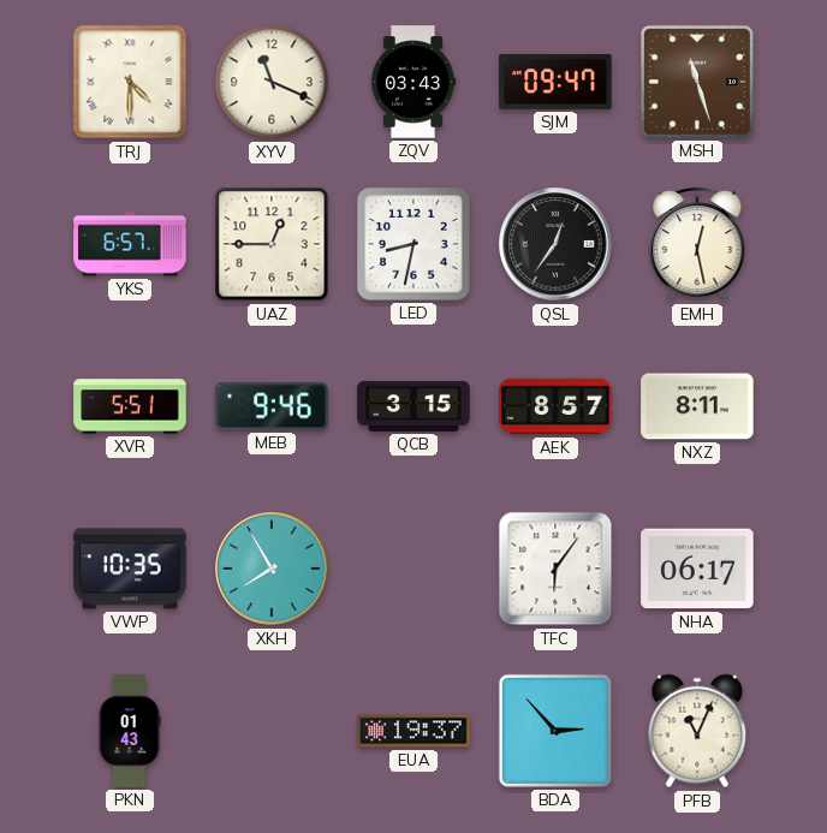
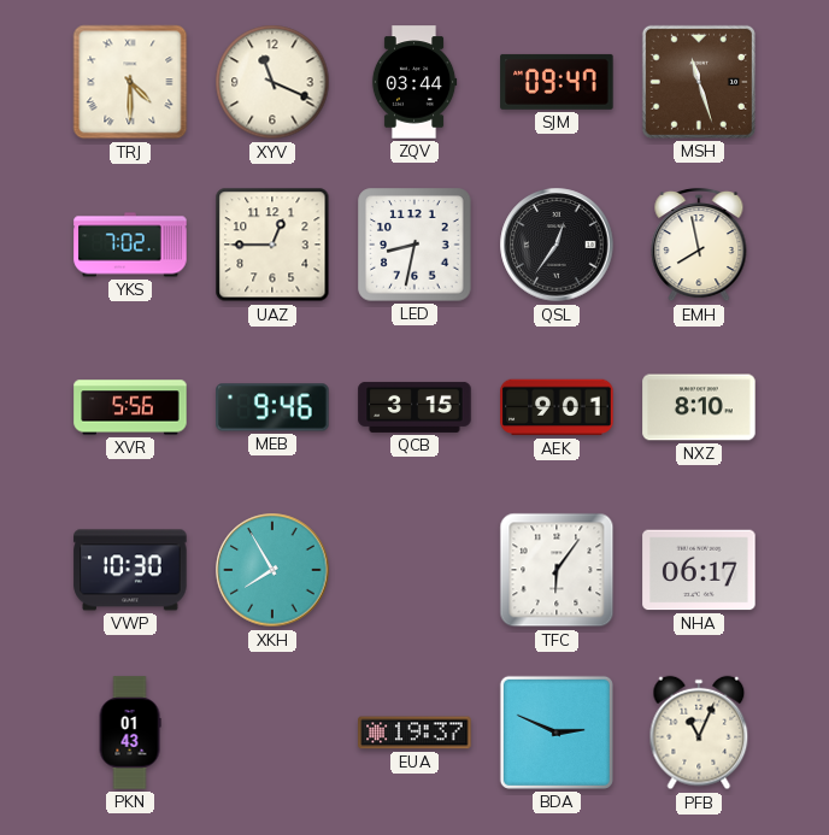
ZQV: 03:43 -> 03:44 (414, 82)
YKS: 6:57 -> 7:02 (130, 245)
EMH: 12:28 -> 7:58 (699, 245)
XVR: 5:51 -> 5:56 (130, 407)
AEK: 8:57 -> 9:01 (557, 407)
NXZ: 8:11 -> 8:10 (699, 407)
VWP: 10:35 -> 10:30 (130, 570)
BDA: 2:53 -> 2:49 (557, 733)
